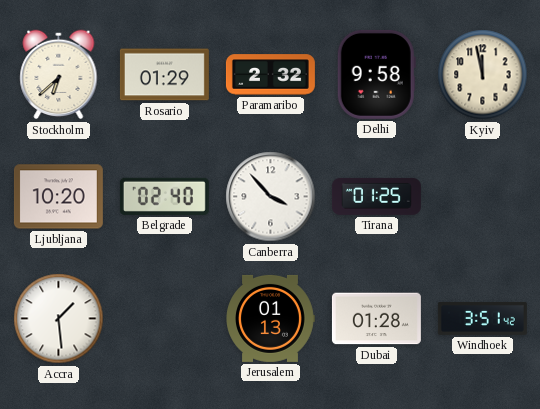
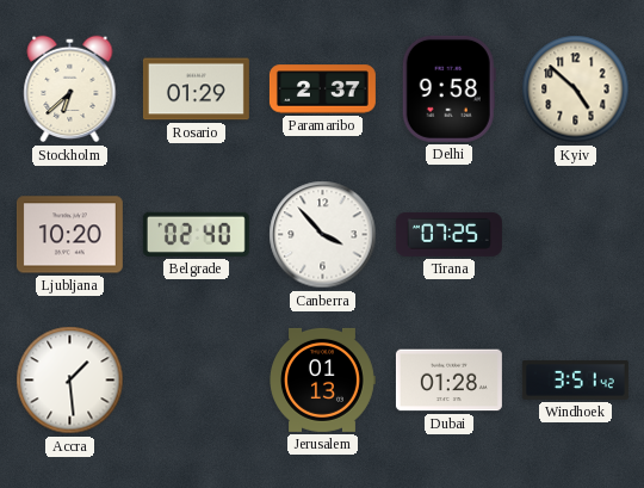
Paramaribo: 2:32 -> 2:37 (322, 89)
Kyiv: 11:58 -> 4:52 (576, 89)
Tirana: 01:25 -> 07:25 (448, 234)
